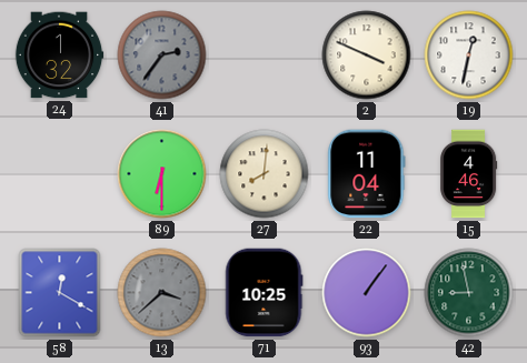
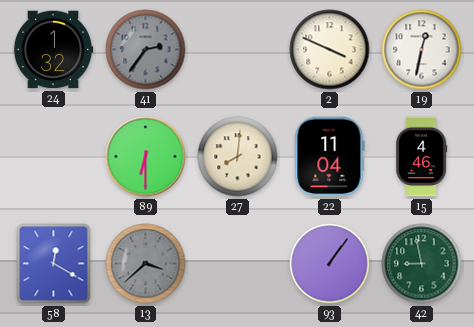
71: 10:25 -> none (265, 293)
